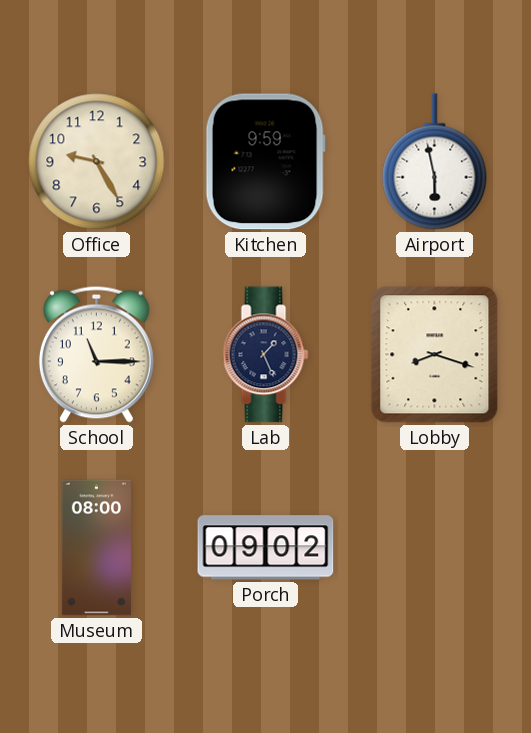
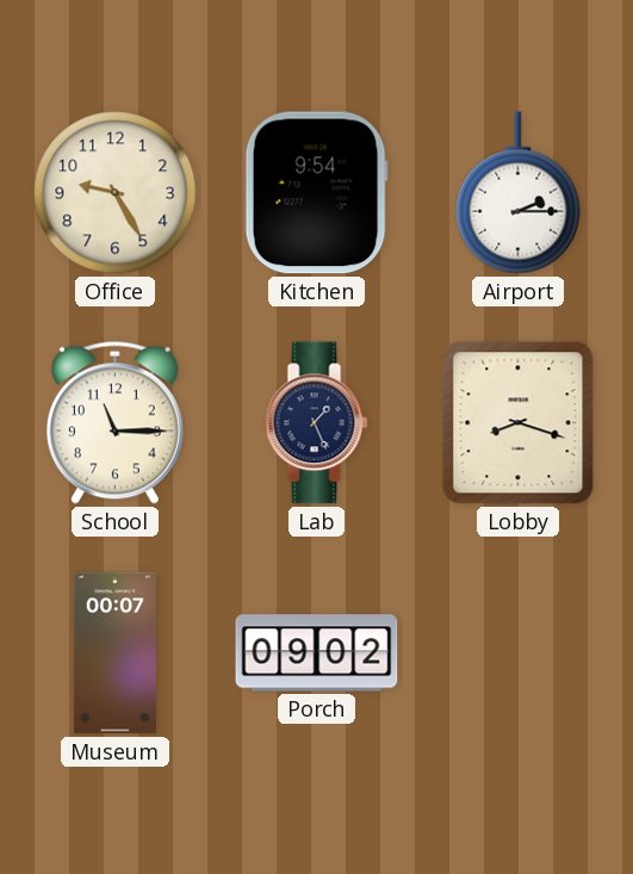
Kitchen: 9:59 -> 9:54 (316, 193)
Airport: 5:58 -> 2:15 (519, 193)
Museum: 08:00 -> 00:07 (114, 653)
